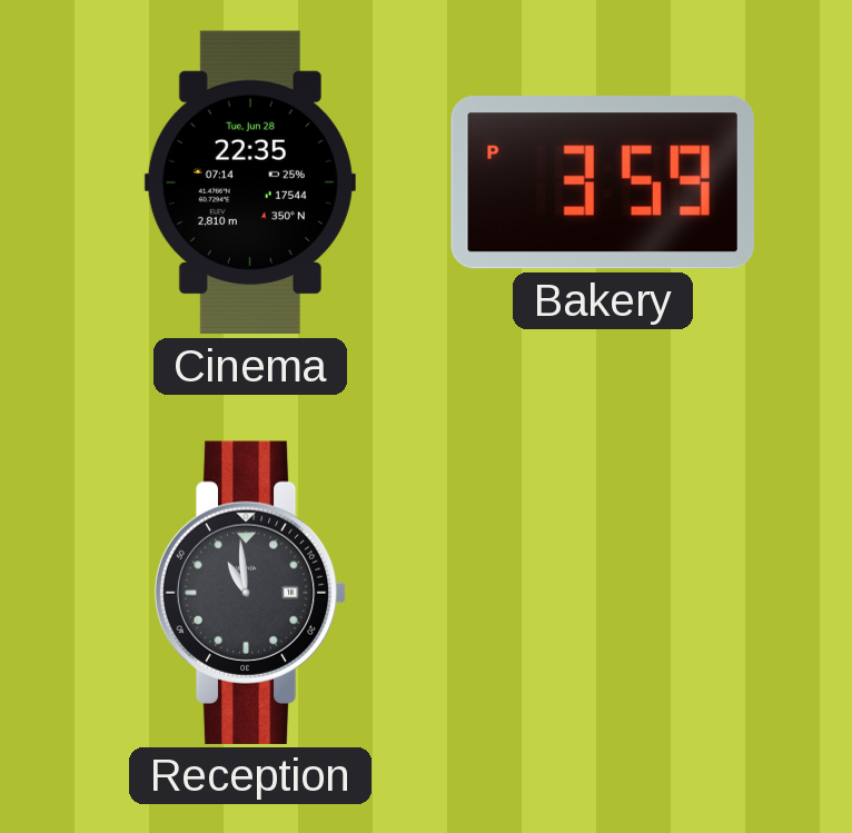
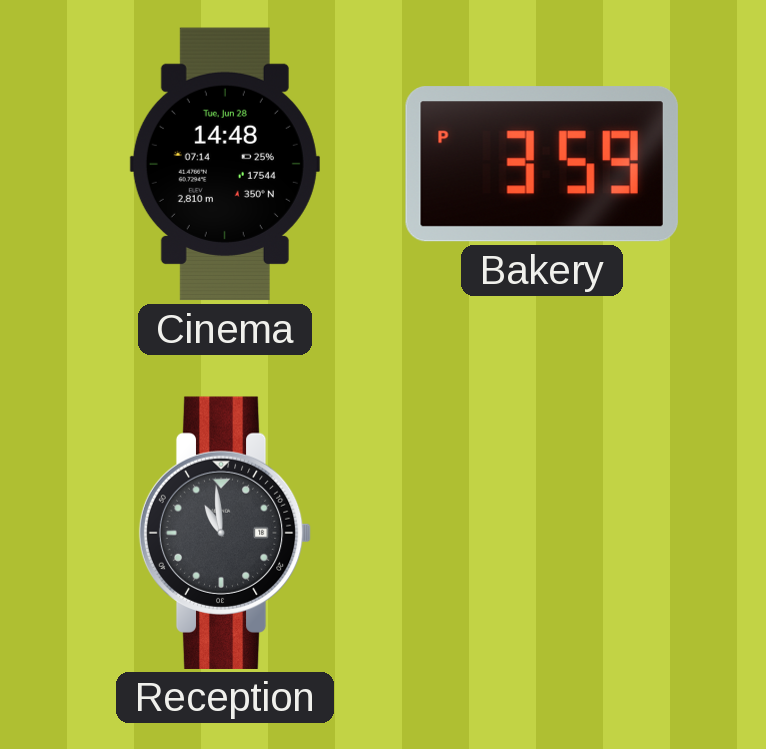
Cinema: 22:35 -> 14:48 (225, 164)
